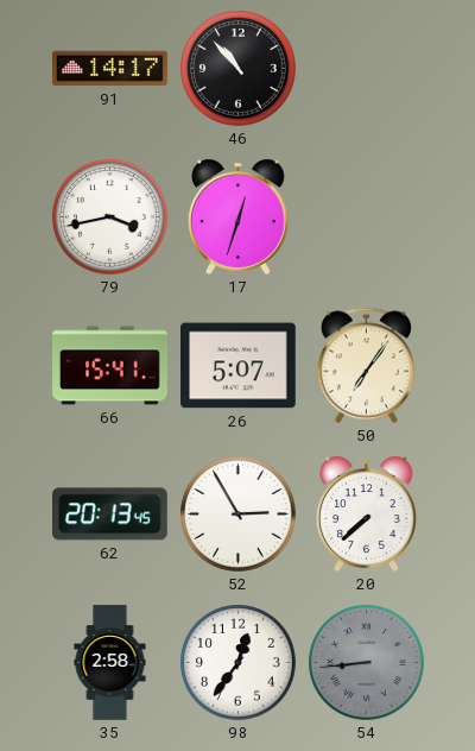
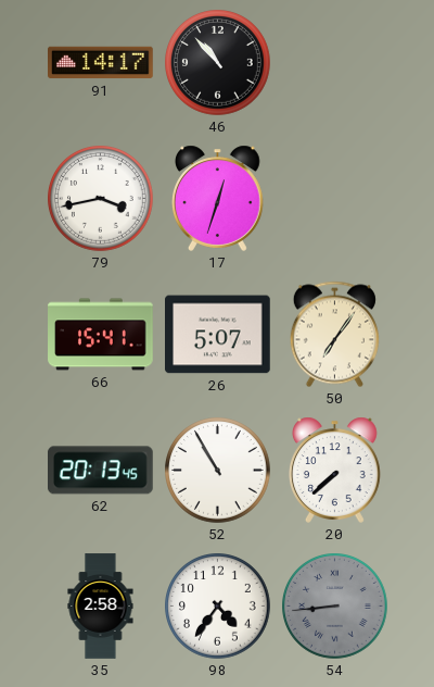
52: 2:55 -> 10:55 (218, 471)
98: 12:36 -> 4:36 (218, 607)
